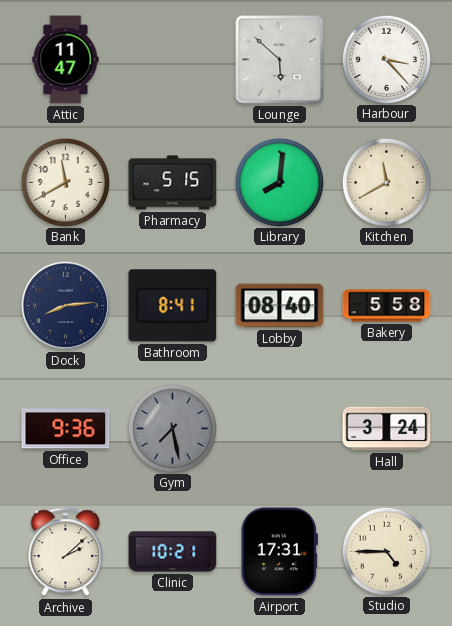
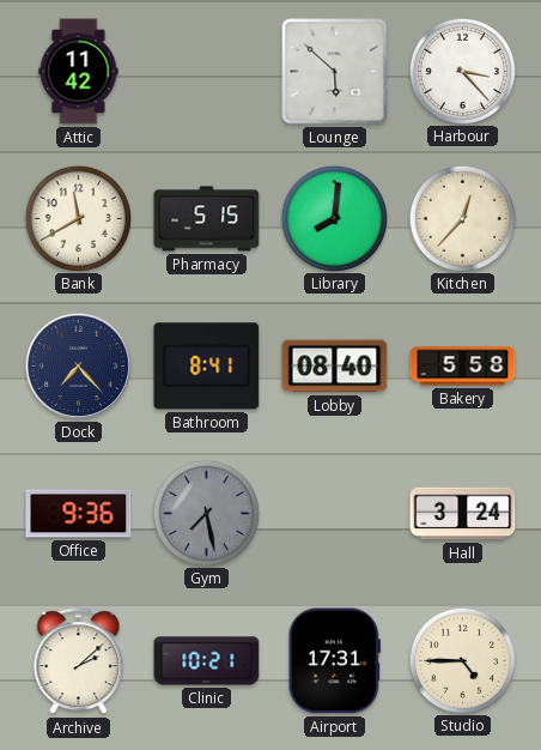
Attic: 11:47 -> 11:42 (79, 72)
Kitchen: 11:40 -> 12:37 (462, 218)
Dock: 8:14 -> 7:23 (78, 365)
